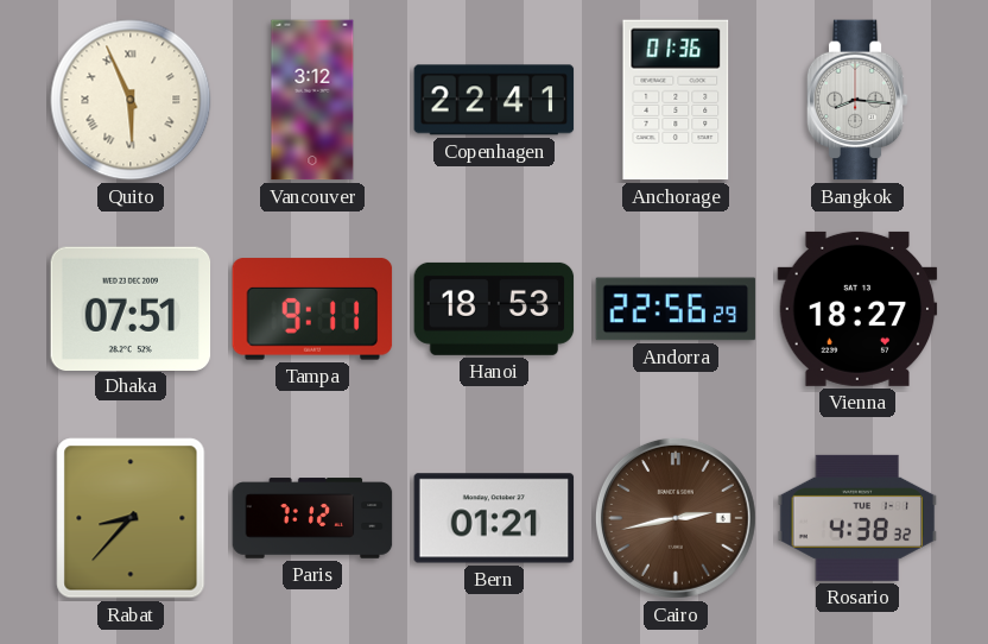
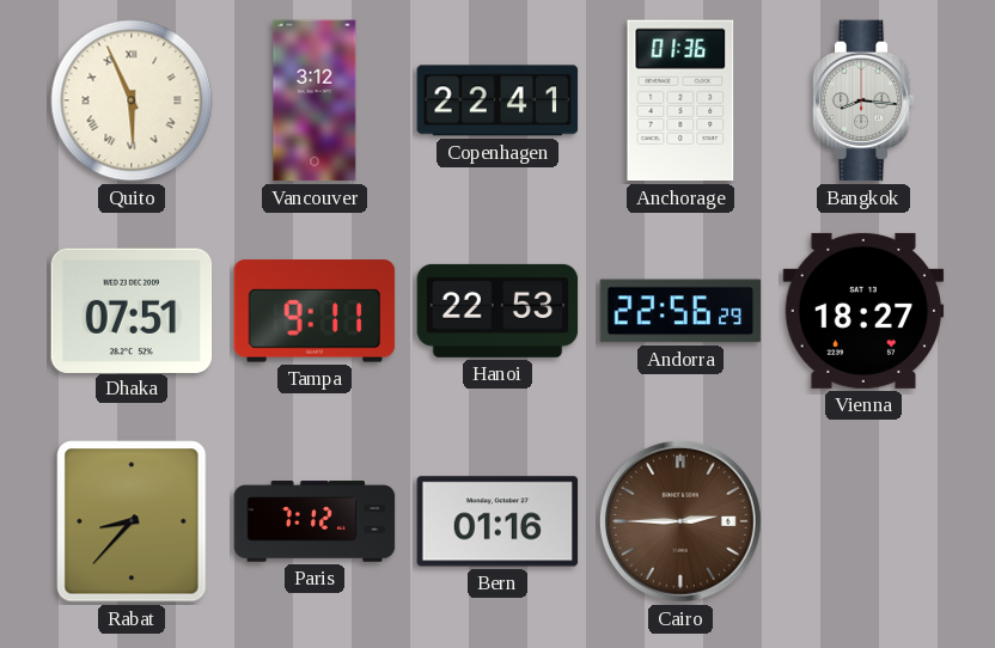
Hanoi: 18:53 -> 22:53 (497, 311)
Bern: 01:21 -> 01:16 (497, 521)
Cairo: 2:43 -> 2:45 (680, 521)
Rosario: 4:38 -> none (857, 518)
